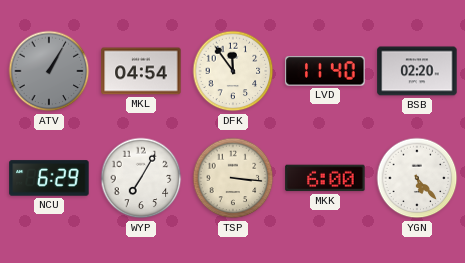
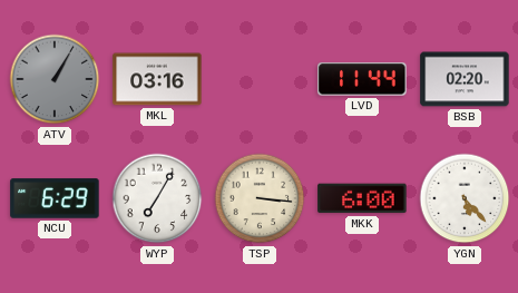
MKL: 04:54 -> 03:16 (157, 79)
DFK: 11:54 -> none (233, 71)
LVD: 11:40 -> 11:44 (362, 79)
